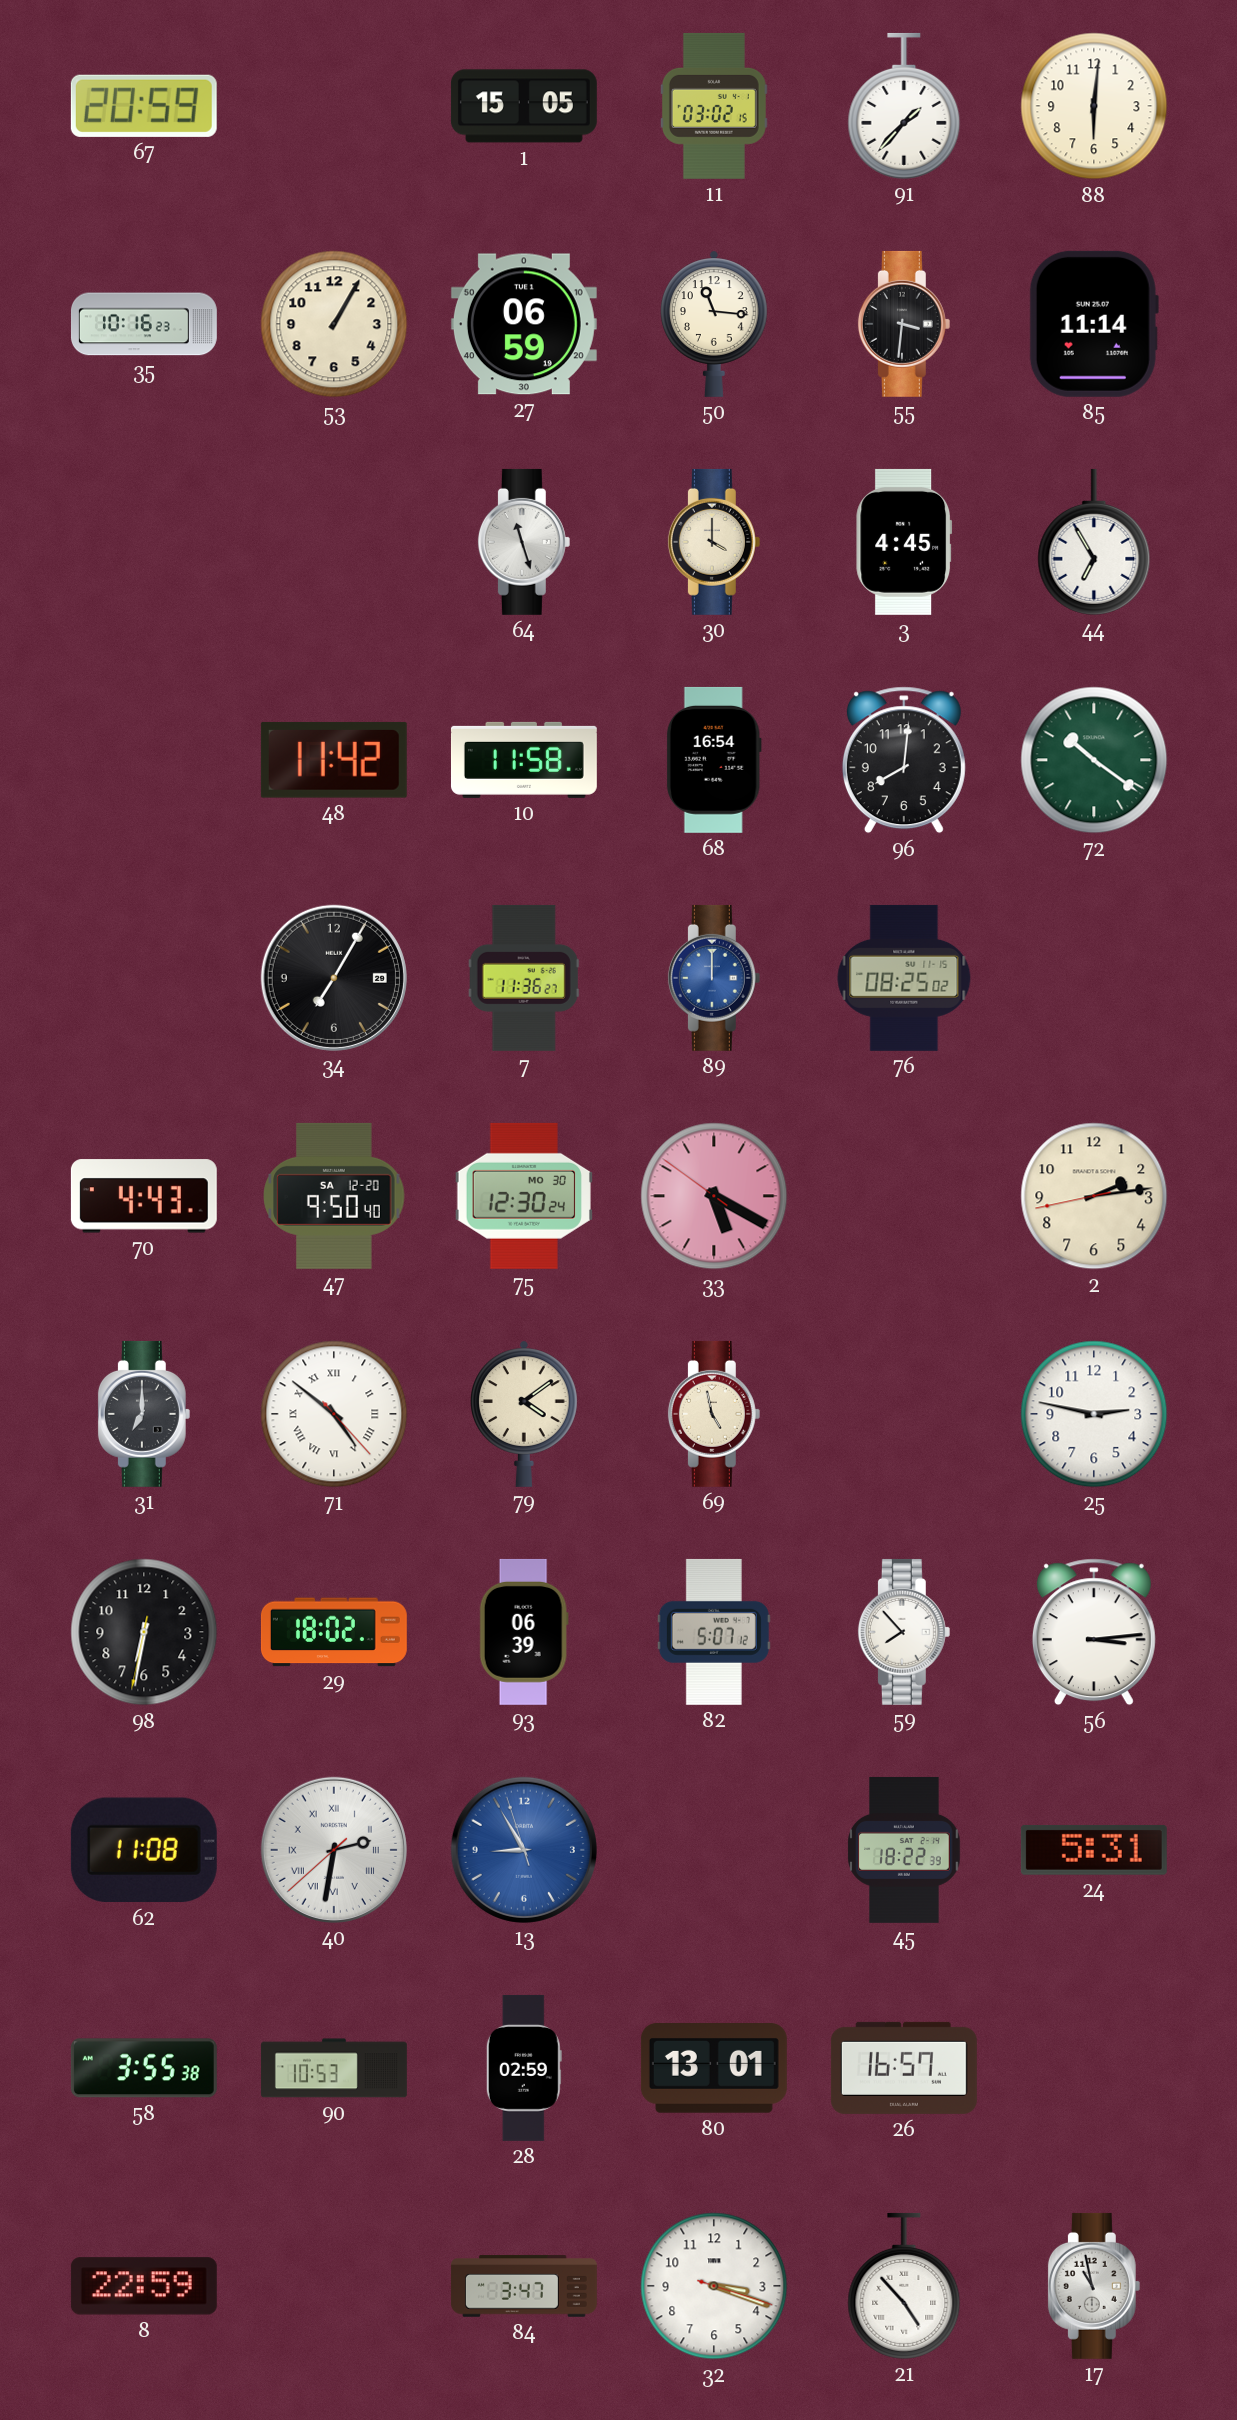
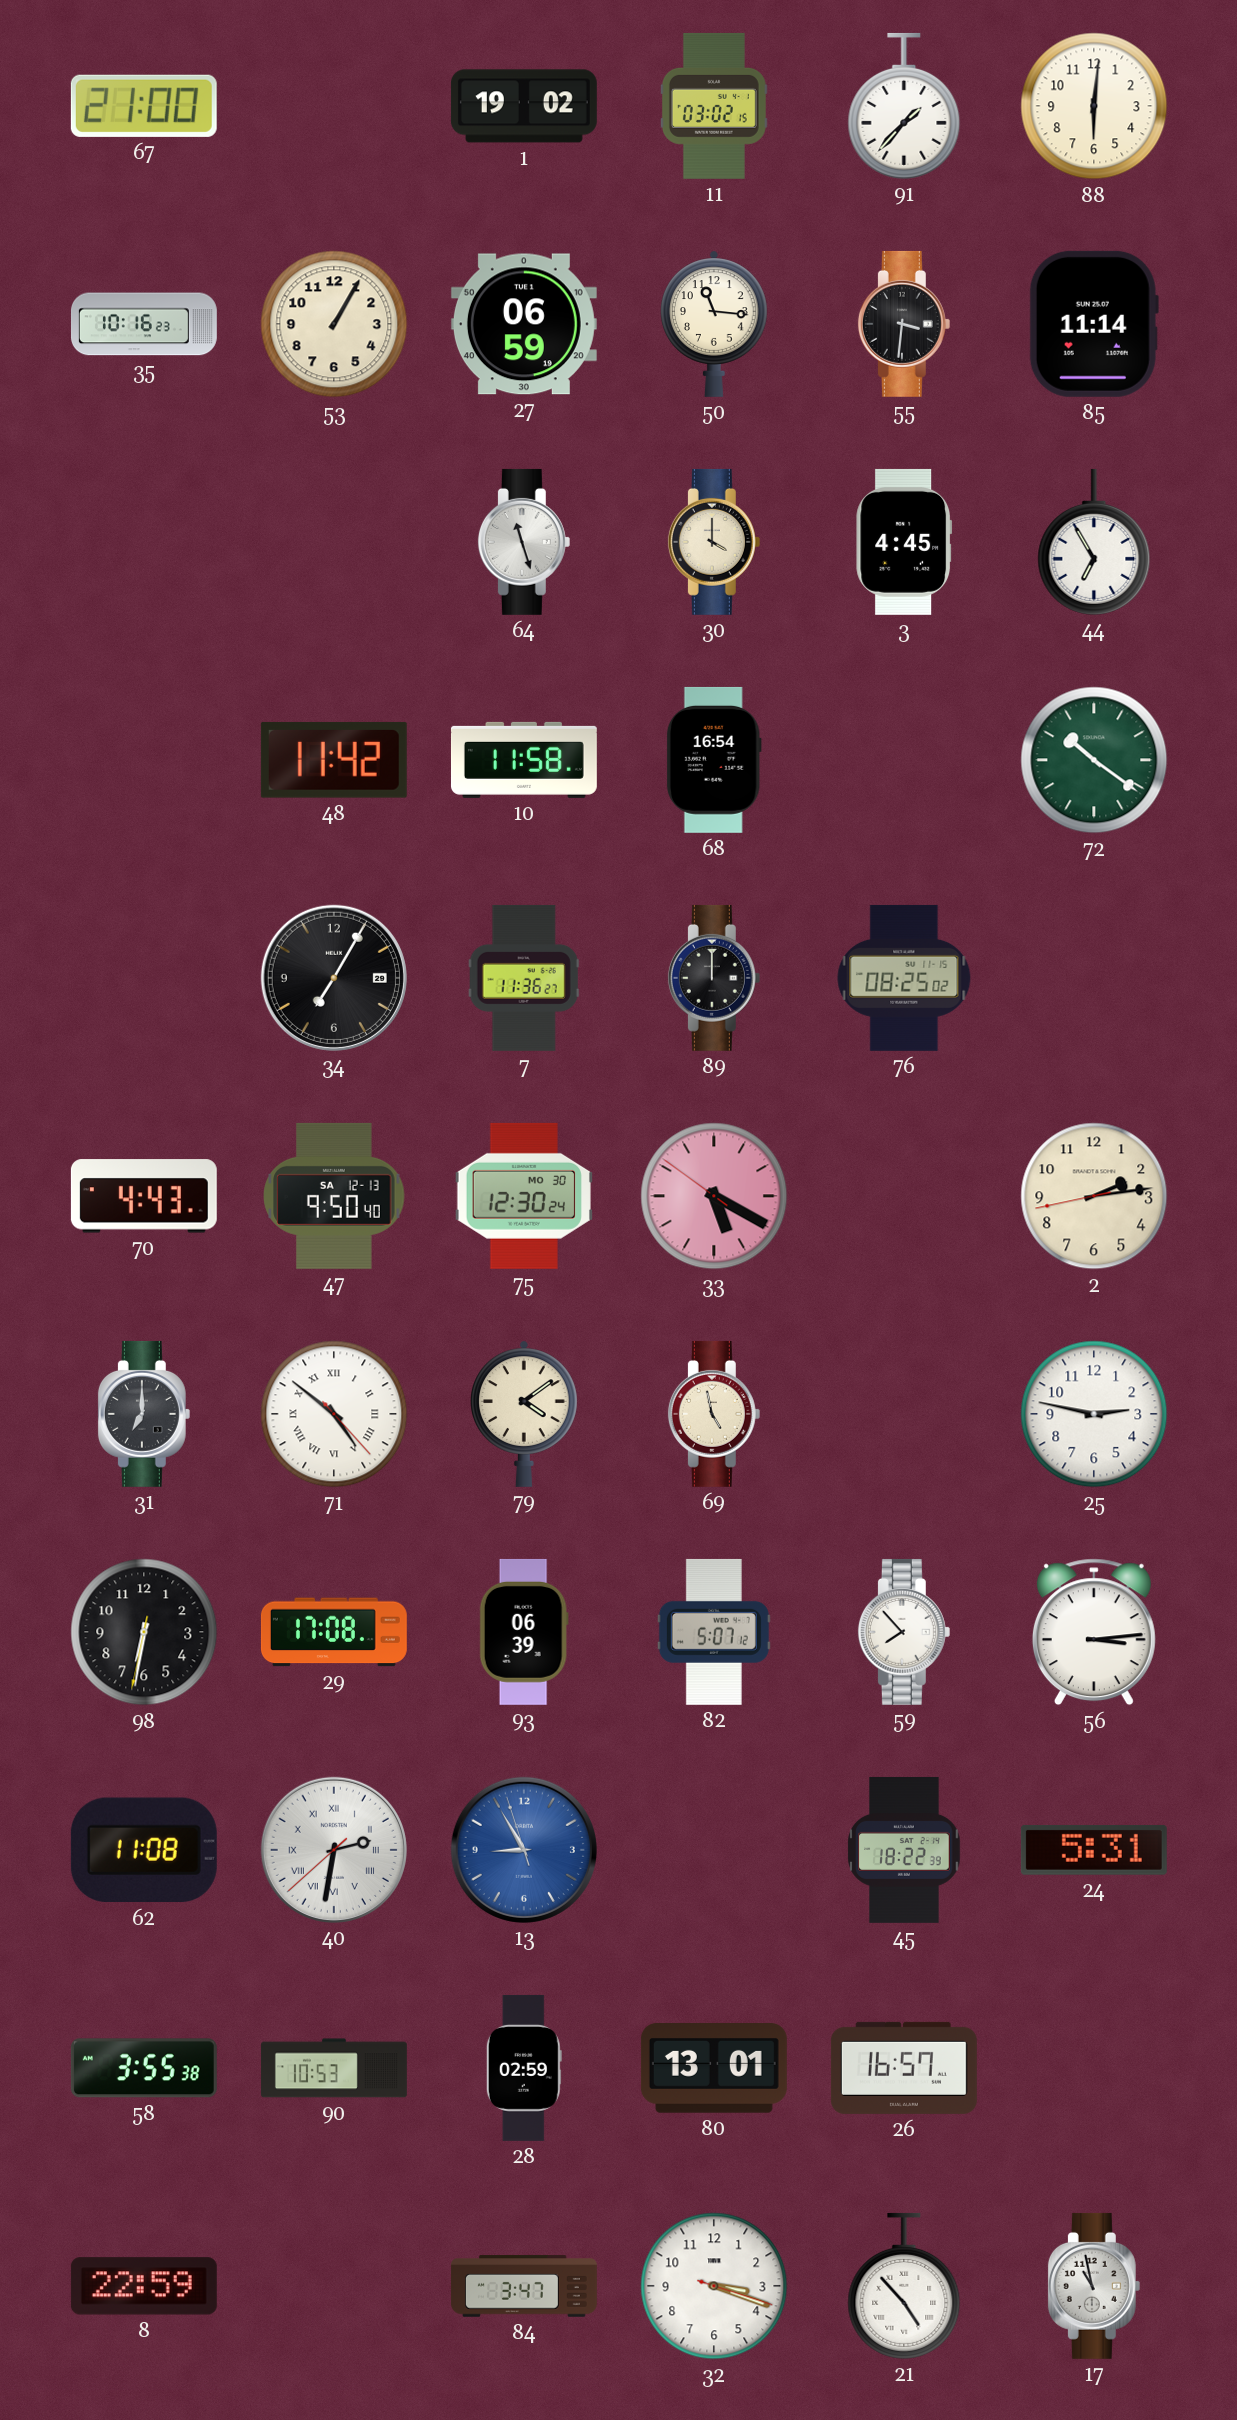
67: 20:59 -> 21:00 (144, 106)
1: 15:05 -> 19:02 (524, 106)
96: 8:01 -> none (904, 760)
89 dial: blue -> black (714, 978)
47 date: SA 12-20 -> SA 12-13 (334, 1196)
29: 18:02 -> 17:08 (334, 1632)
